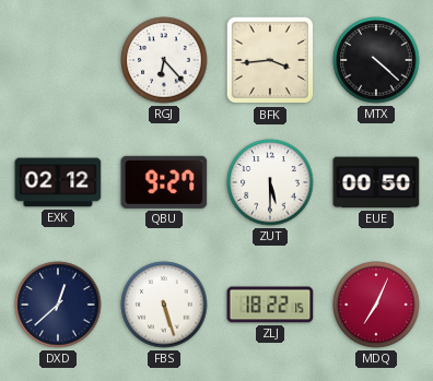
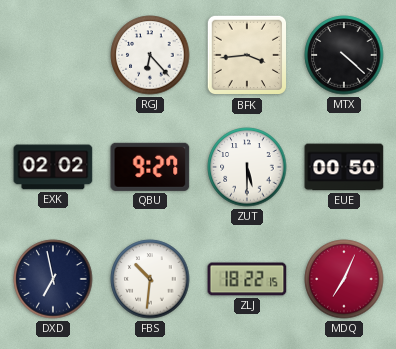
EXK: 02:12 -> 02:02 (53, 167)
DXD: 12:38 -> 6:58 (53, 279)
FBS: 5:27 -> 10:31 (150, 279)
